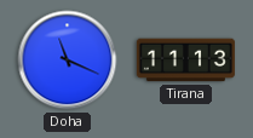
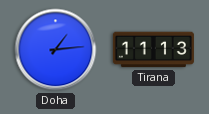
Doha: 11:19 -> 1:14 (56, 50)
